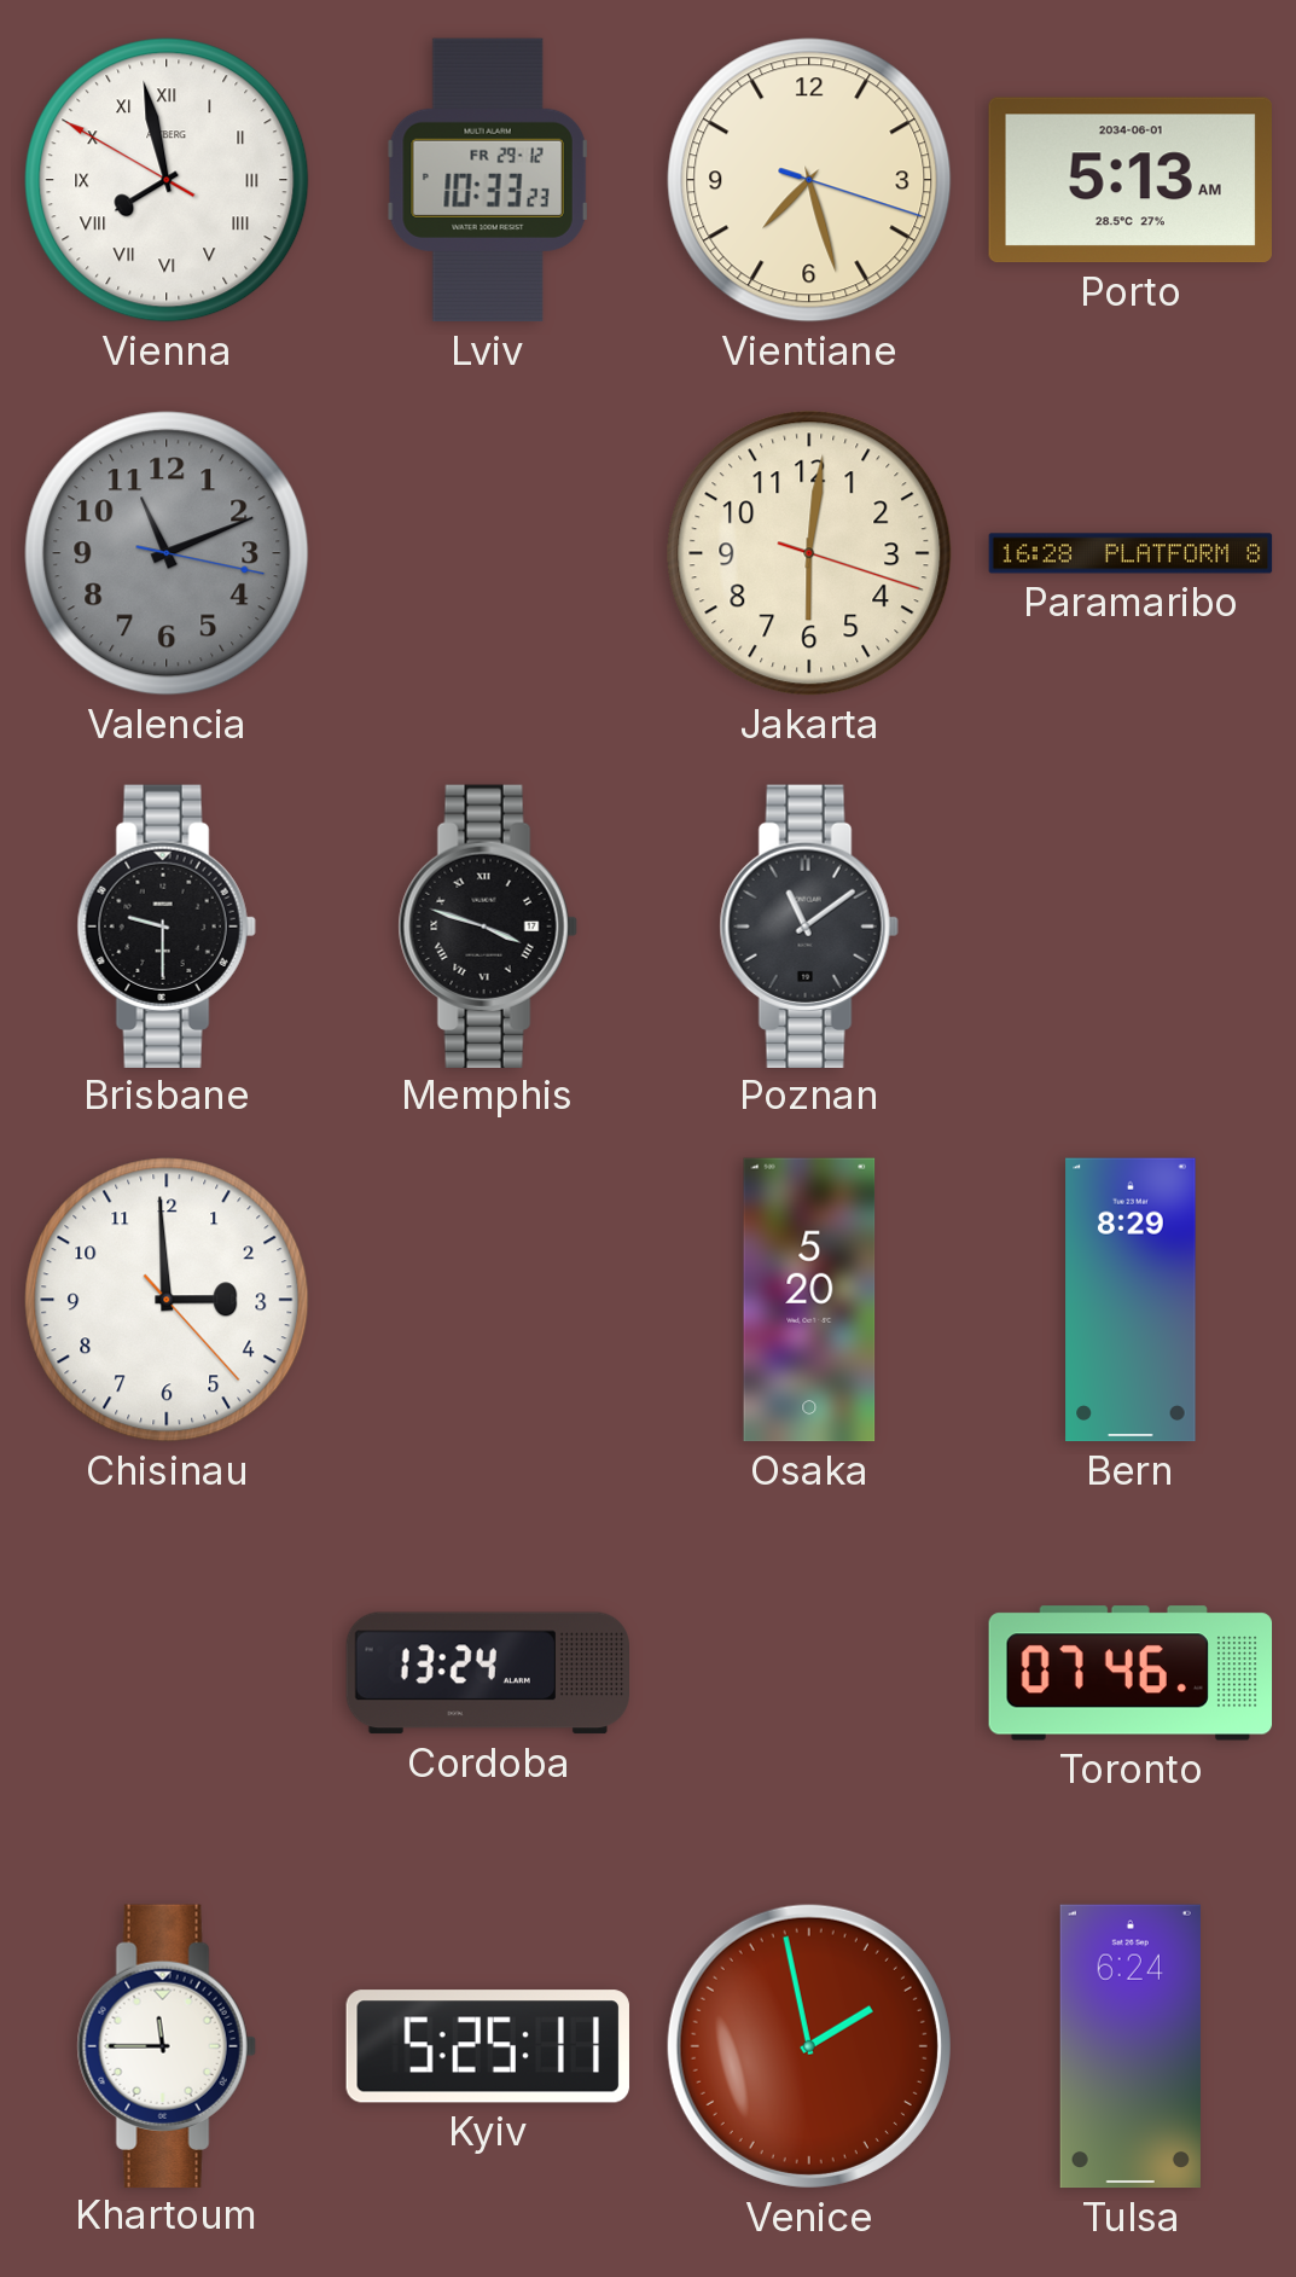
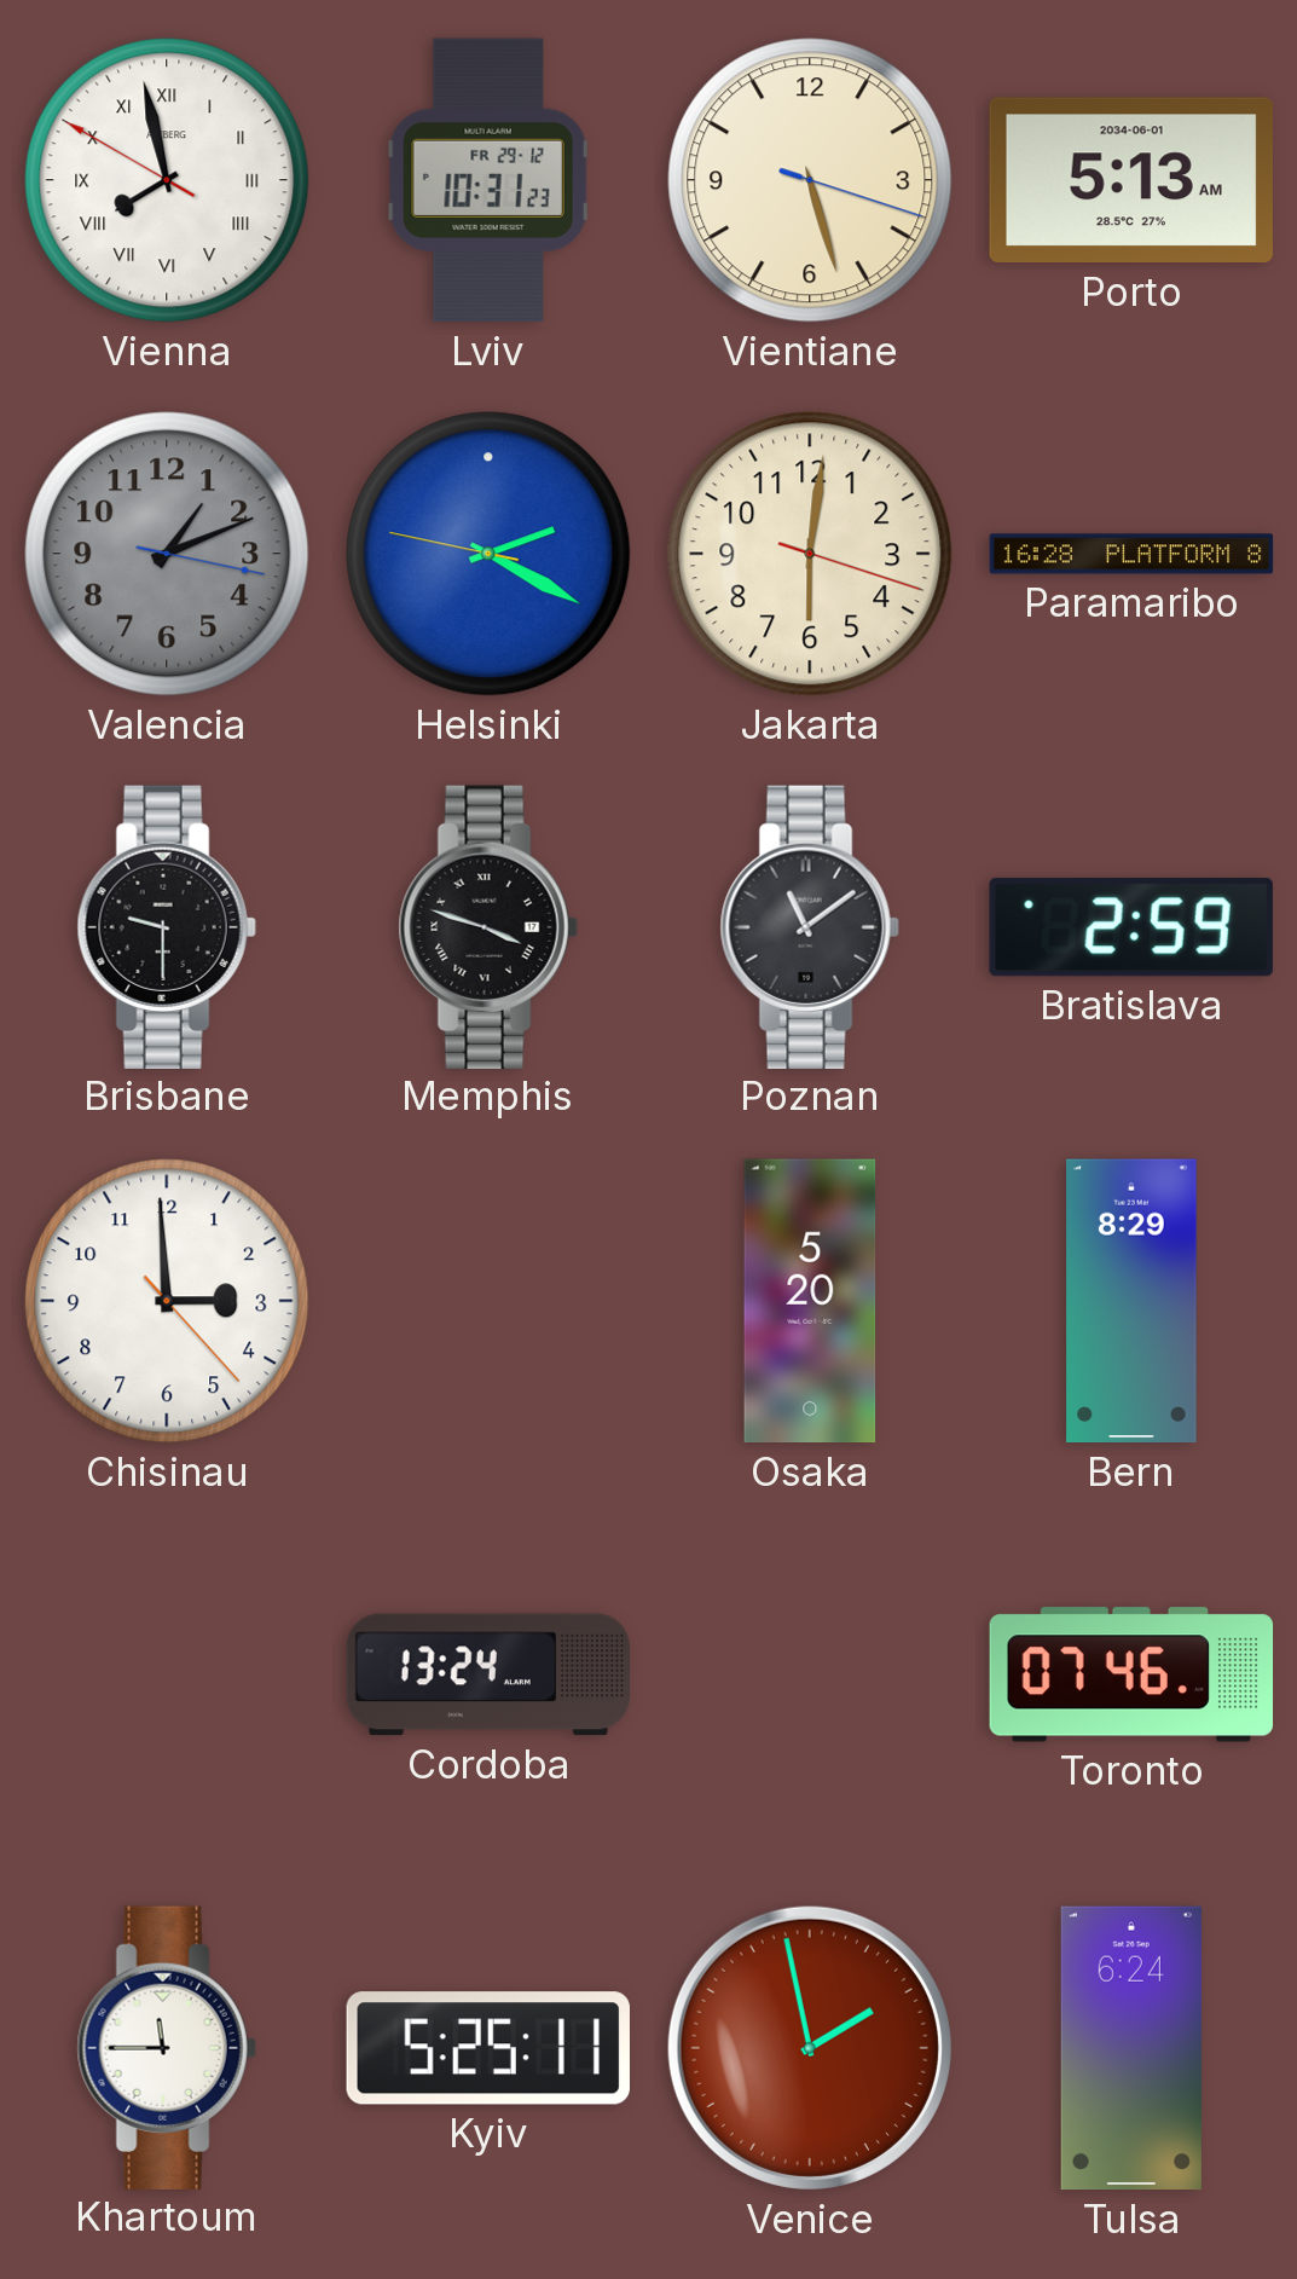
Lviv: 10:33 -> 10:31 (488, 180)
Vientiane: 7:27 -> 5:27 (810, 180)
Valencia: 11:11 -> 1:11 (167, 554)
Helsinki: none -> 2:19 (488, 554)
Bratislava: none -> 2:59 (1131, 927)
